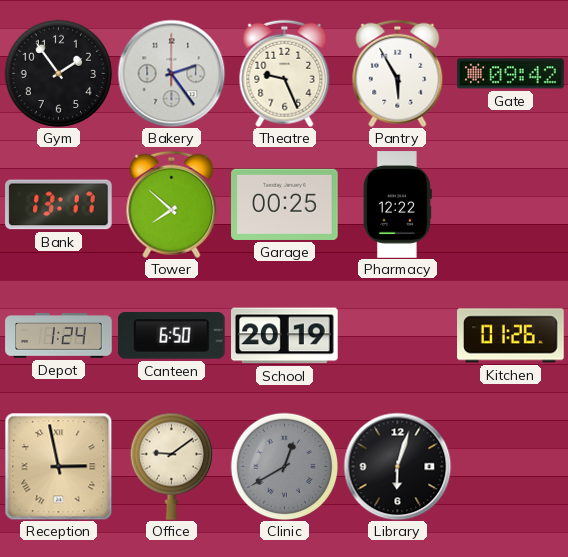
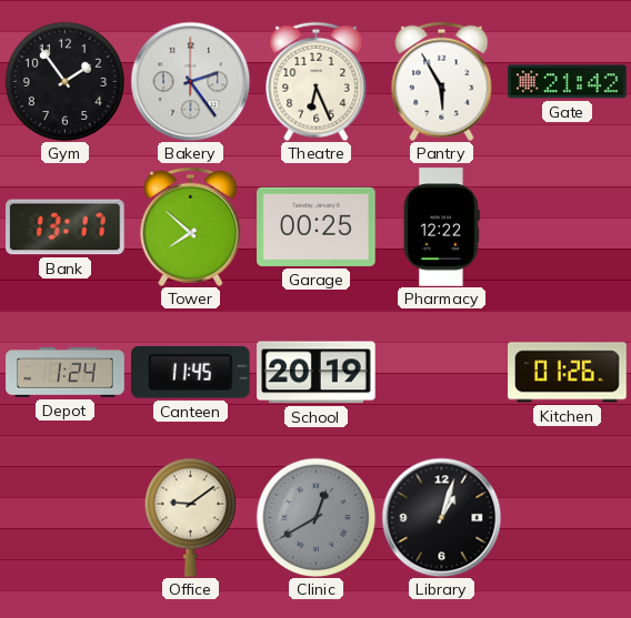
Theatre: 9:26 -> 6:26 (317, 81)
Gate: 09:42 -> 21:42 (568, 82)
Canteen: 6:50 -> 11:45 (190, 372)
Reception: 2:58 -> none (58, 466)
Library: 6:03 -> 1:03 (441, 517)
